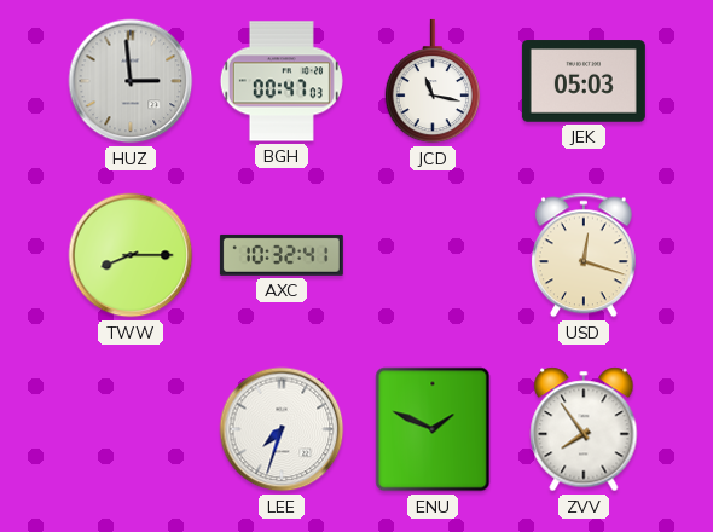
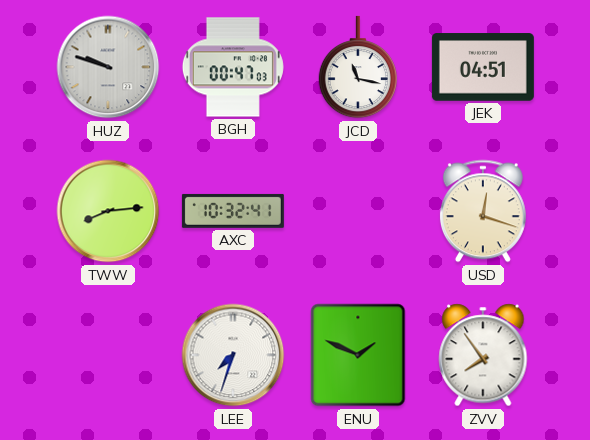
HUZ: 2:59 -> 9:48 (108, 67)
JEK: 05:03 -> 04:51 (483, 67)
TWW: 8:15 -> 8:14 (108, 211)
